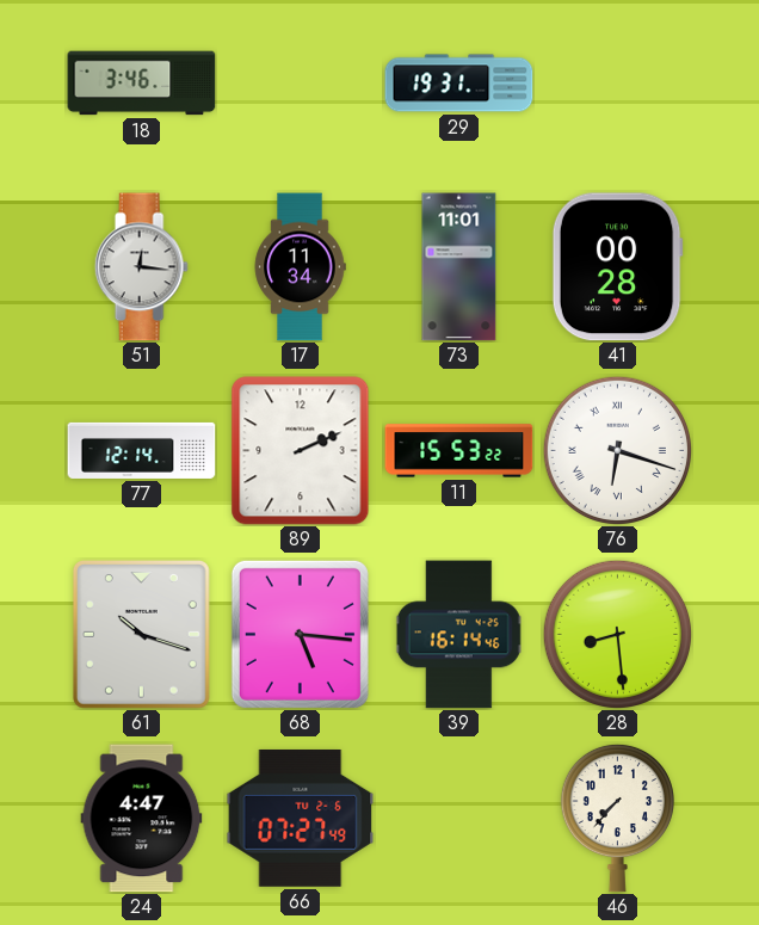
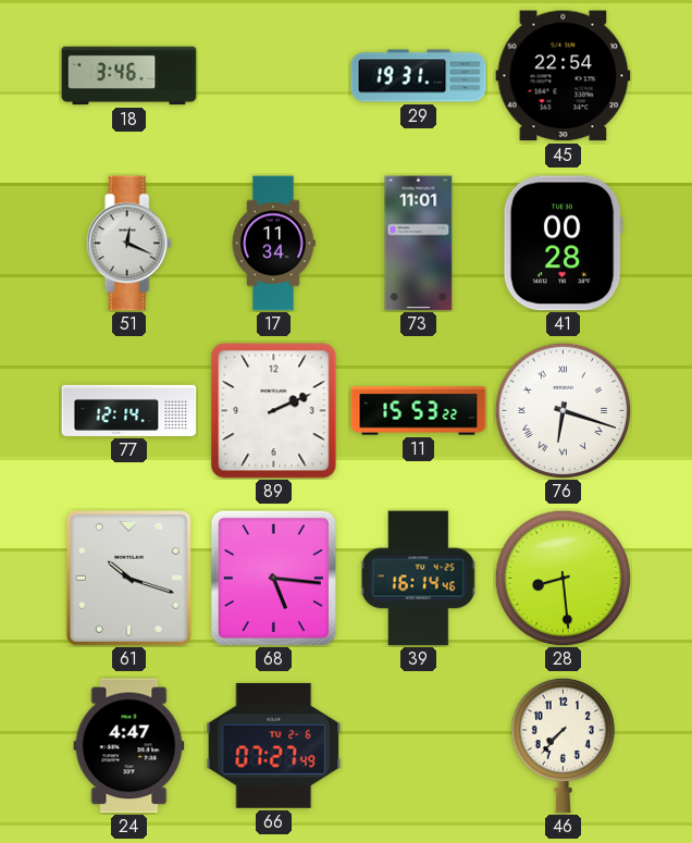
45: none -> 22:54 (564, 76)
51: 12:16 -> 12:19 (128, 244)
